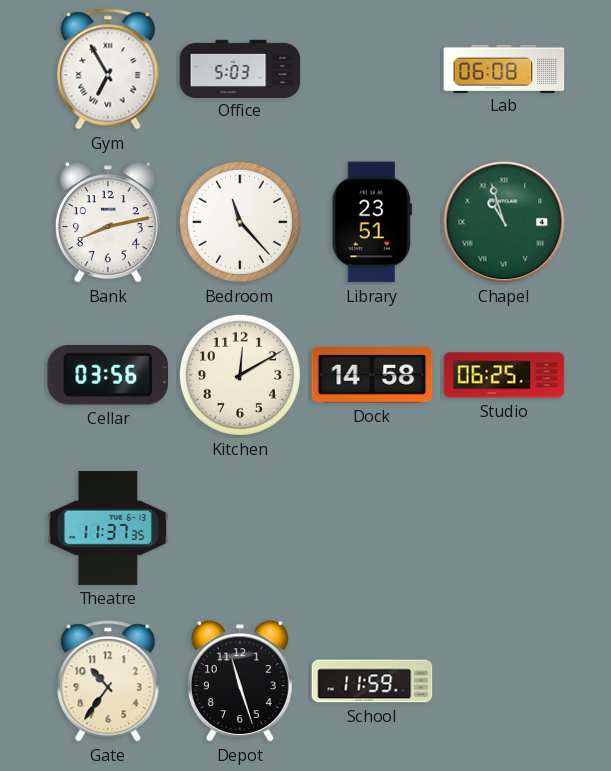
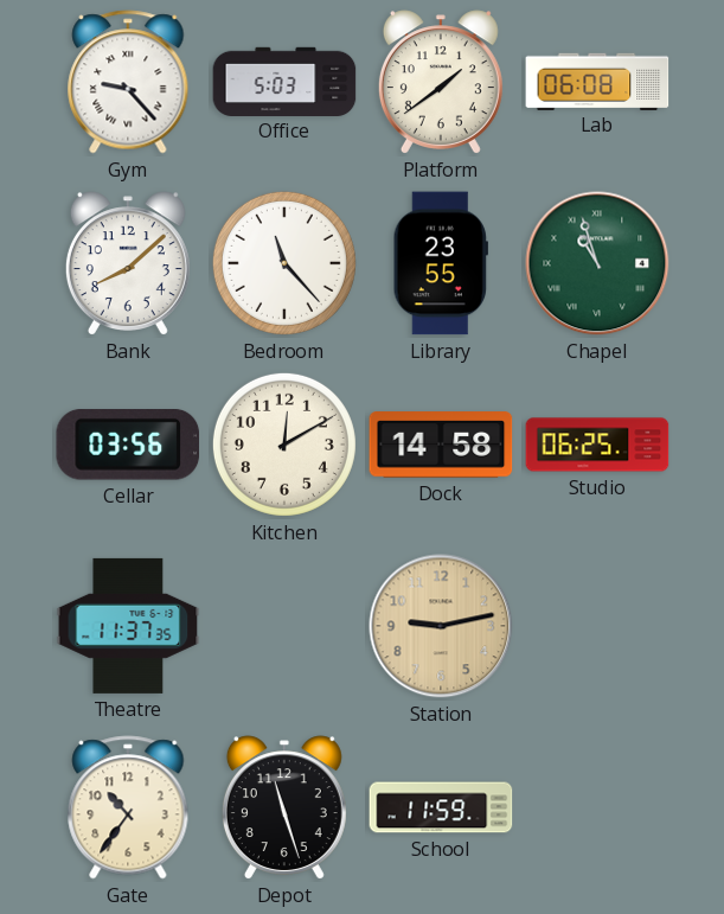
Gym: 6:55 -> 9:23 (128, 82)
Platform: none -> 1:39 (441, 82)
Bank: 8:13 -> 8:08 (128, 263)
Library: 23:51 -> 23:55 (441, 263)
Station: none -> 9:13 (441, 626)
